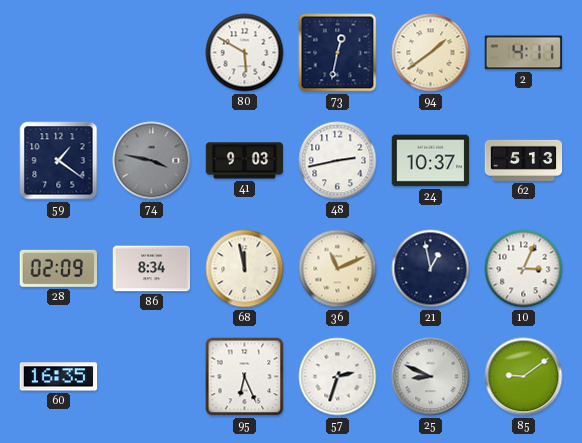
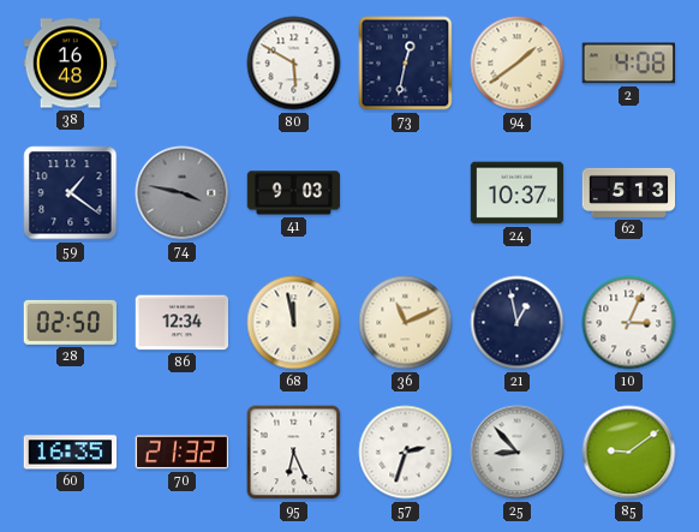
38: none -> 16:48 (71, 64)
2: 4:11 -> 4:08 (628, 64)
48: 2:43 -> none (338, 161)
28: 02:09 -> 02:50 (70, 322)
86: 8:34 -> 12:34 (183, 323)
70: none -> 21:32 (183, 453)
25: 8:49 -> 8:53 (518, 453)
